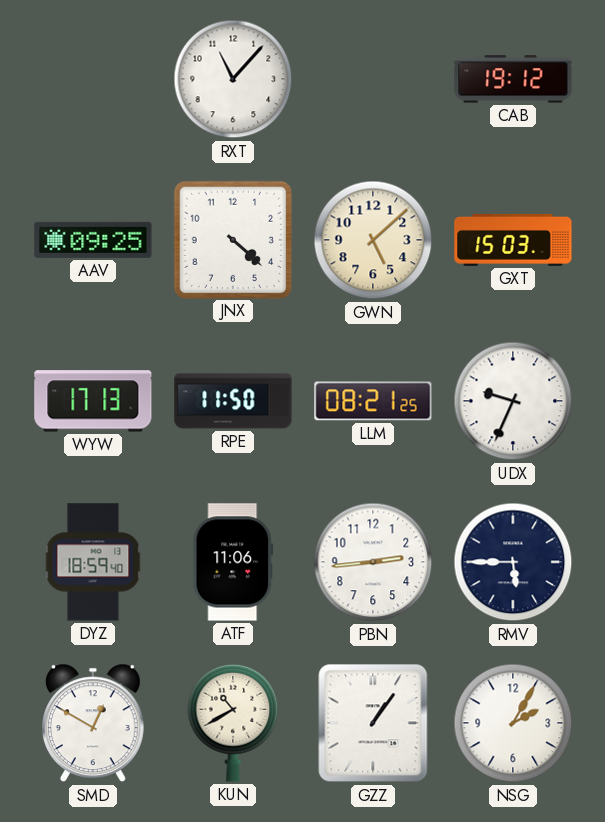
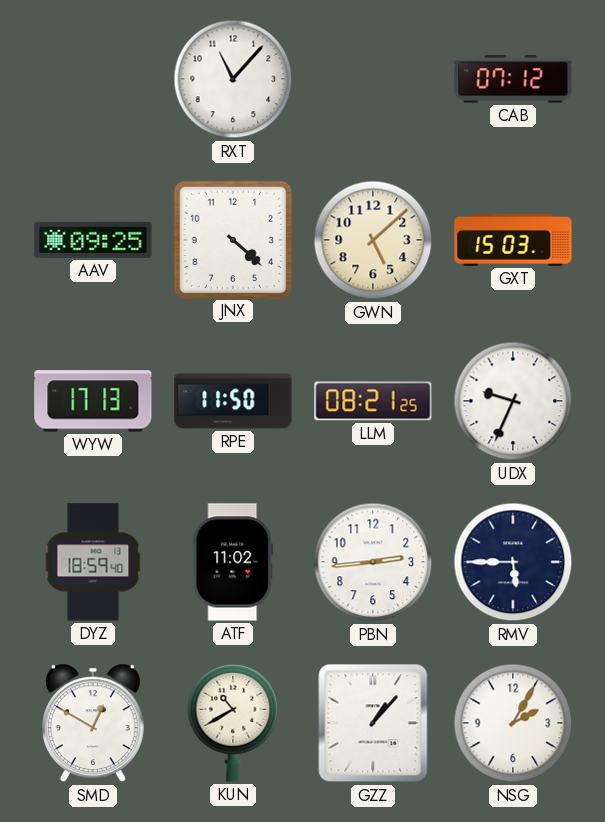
CAB: 19:12 -> 07:12 (513, 79)
ATF: 11:06 -> 11:02 (233, 562)
GZZ: 1:06 -> 1:07 (373, 723)
